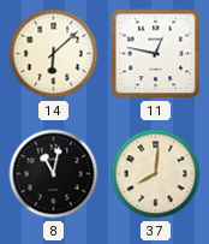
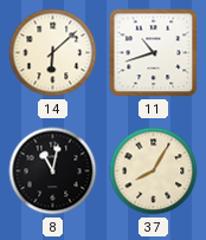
11: 12:47 -> 10:42 (154, 53)
37: 8:01 -> 8:05 (154, 171)
